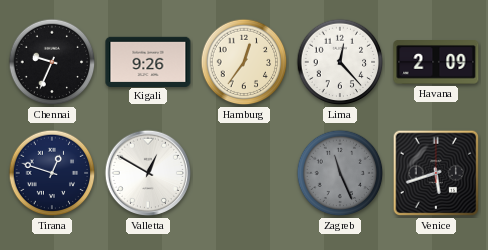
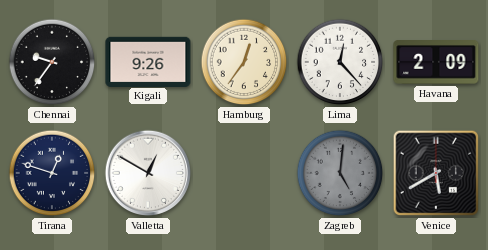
Chennai: 9:34 -> 9:36 (52, 62)
Zagreb: 11:26 -> 5:01 (340, 173)
Venice: 5:42 -> 5:40 (436, 173)
